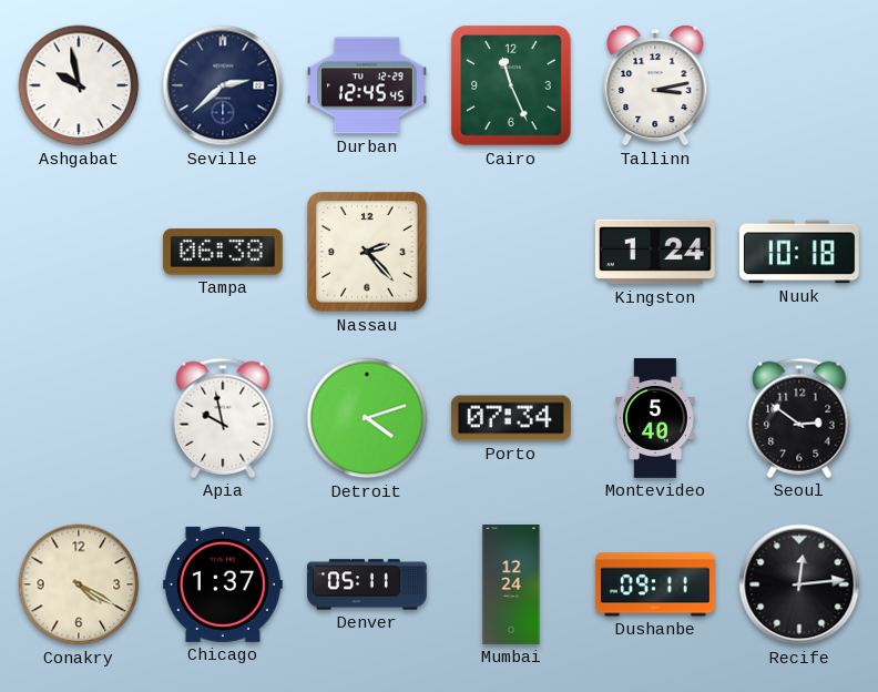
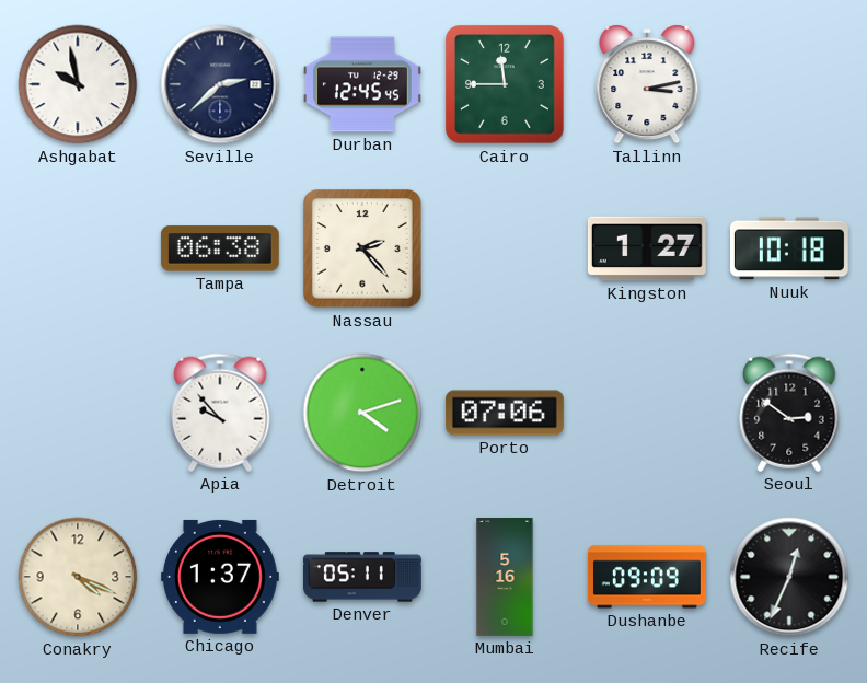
Cairo: 11:26 -> 11:45 (505, 84)
Kingston: 1:24 -> 1:27 (647, 248)
Apia: 9:58 -> 9:53 (220, 413)
Porto: 07:34 -> 07:06 (505, 413)
Montevideo: 5:40 -> none (655, 419)
Conakry: 4:20 -> 4:19 (78, 577)
Mumbai: 12:24 -> 5:16 (505, 578)
Dushanbe: 09:11 -> 09:09 (647, 577)
Recife: 12:14 -> 12:34 (789, 577)
